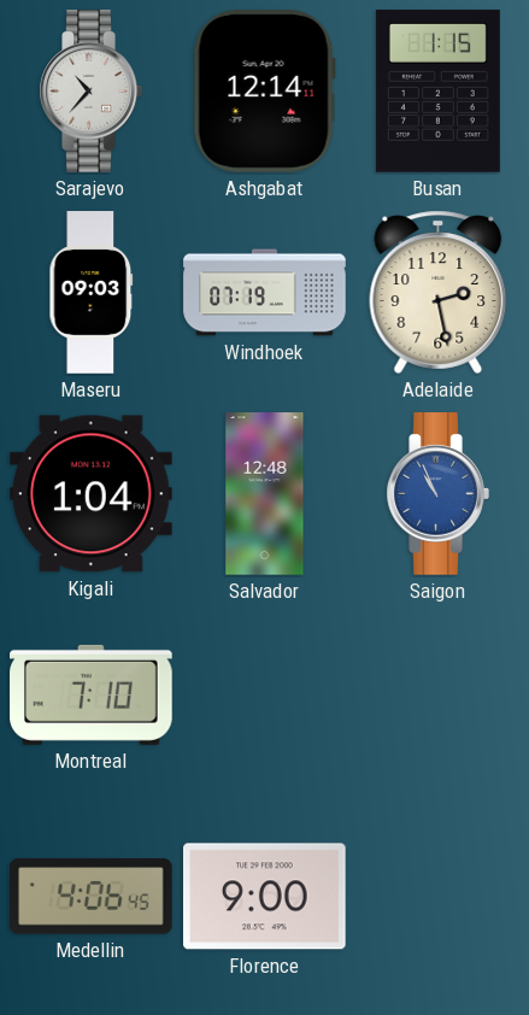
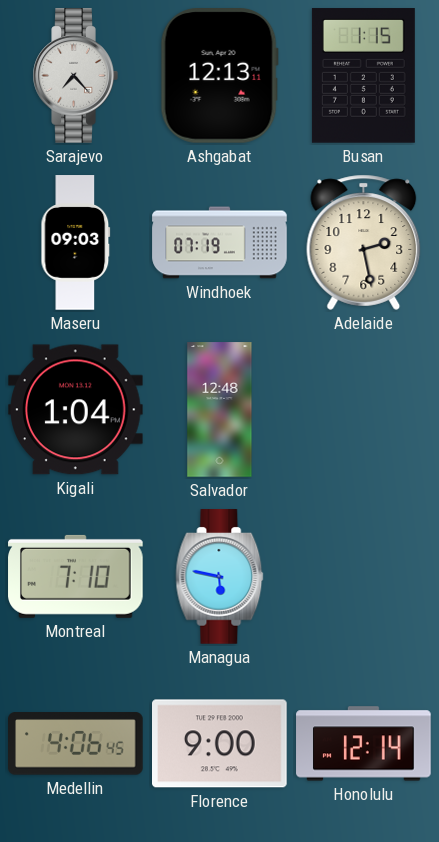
Sarajevo: 10:37 -> 7:23 (75, 76)
Ashgabat: 12:14 -> 12:13 (219, 76)
Saigon: 10:56 -> none (437, 494)
Managua: none -> 5:47 (220, 577)
Honolulu: none -> 12:14 (364, 744)
